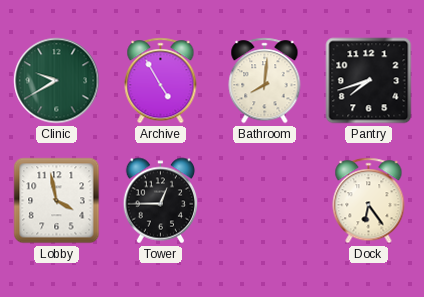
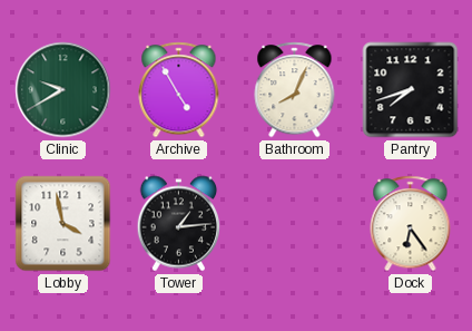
Bathroom: 8:01 -> 8:04 (295, 90)
Tower: 12:45 -> 1:14 (179, 224)
